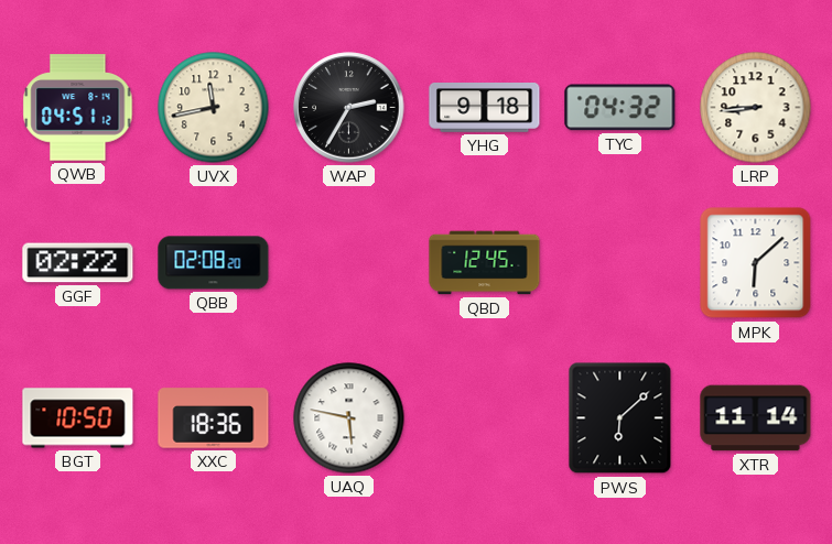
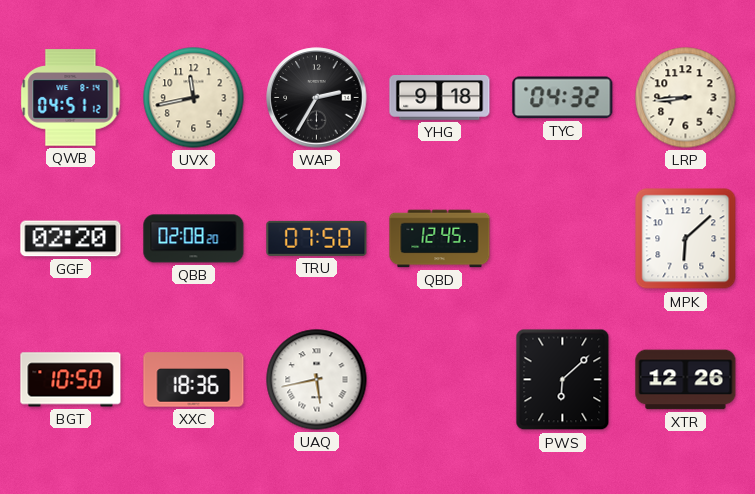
GGF: 02:22 -> 02:20 (71, 239)
TRU: none -> 07:50 (317, 238)
UAQ: 5:47 -> 5:43 (317, 380)
XTR: 11:14 -> 12:26 (686, 380)
